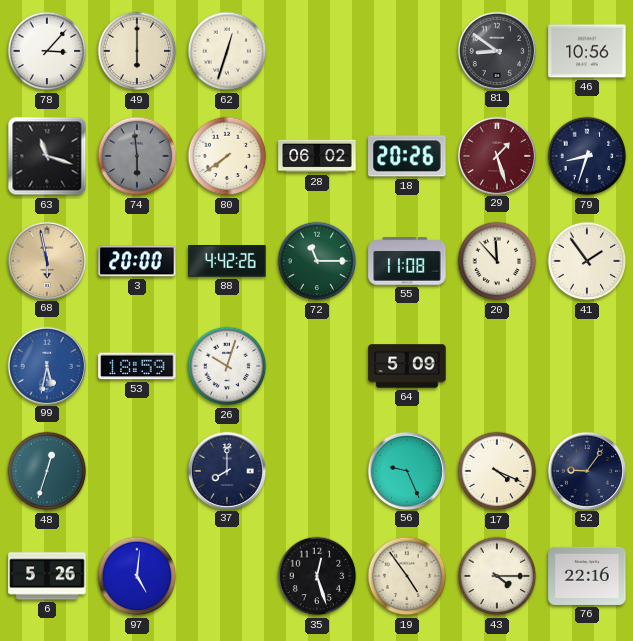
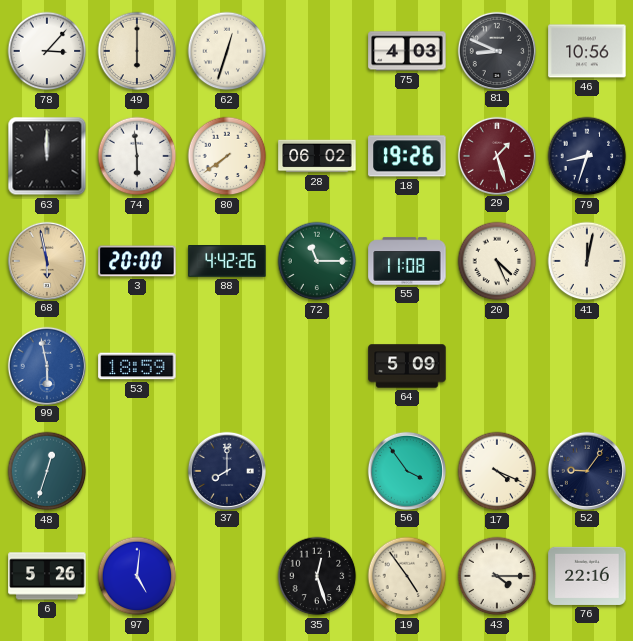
75: none -> 4:03 (407, 51)
81: 8:51 -> 8:49 (496, 50)
63: 11:18 -> 12:00 (47, 156)
74 dial: grey -> white (137, 156)
18: 20:26 -> 19:26 (407, 156)
20: 11:53 -> 4:26 (497, 261)
41: 1:54 -> 12:02 (587, 261)
99: 5:32 -> 5:58 (46, 365)
26: 10:03 -> none (227, 366)
56: 9:26 -> 3:54 (406, 470)
